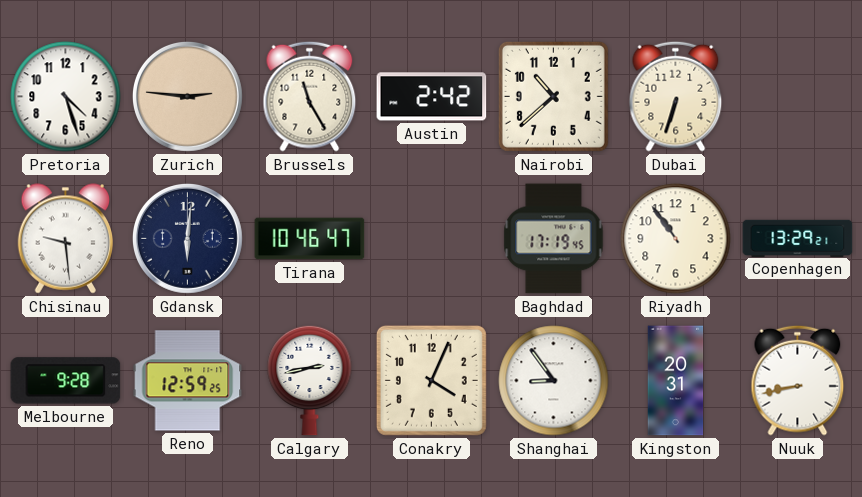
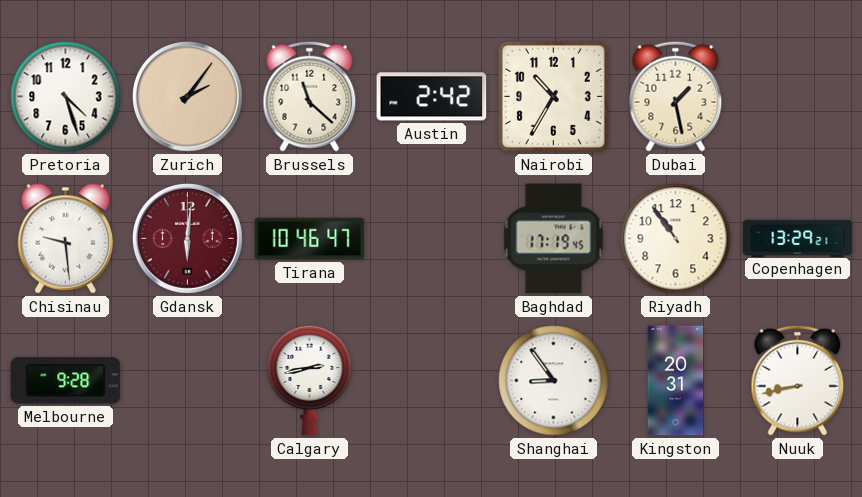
Zurich: 2:46 -> 2:06 (187, 96)
Brussels: 11:25 -> 11:22 (310, 96)
Nairobi: 10:38 -> 10:35 (553, 96)
Dubai: 6:33 -> 1:28 (676, 96)
Gdansk dial: navy -> burgundy (187, 238)
Reno: 12:59 -> none (188, 381)
Conakry: 4:04 -> none (431, 380)
